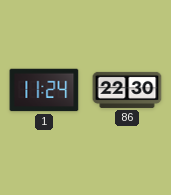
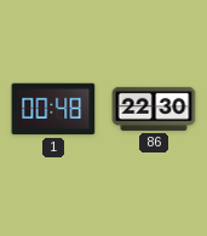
1: 11:24 -> 00:48 (53, 109)
